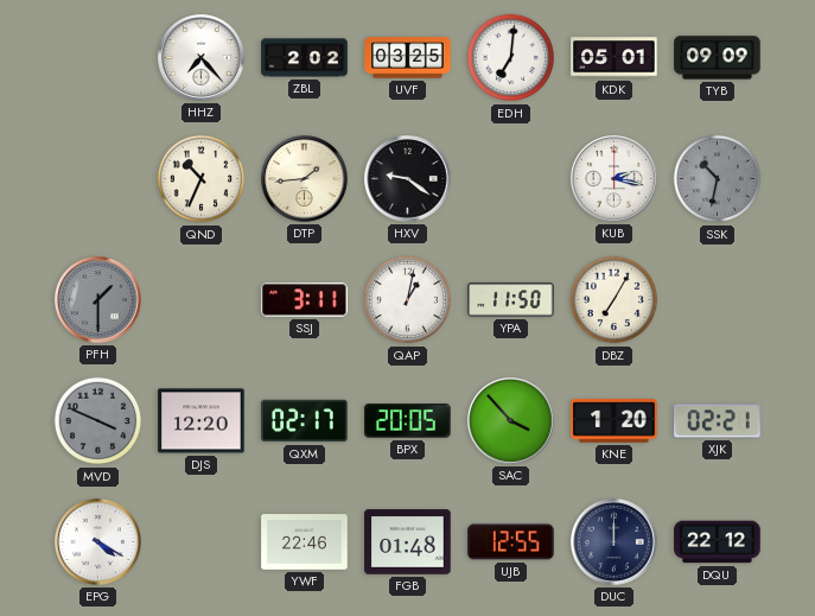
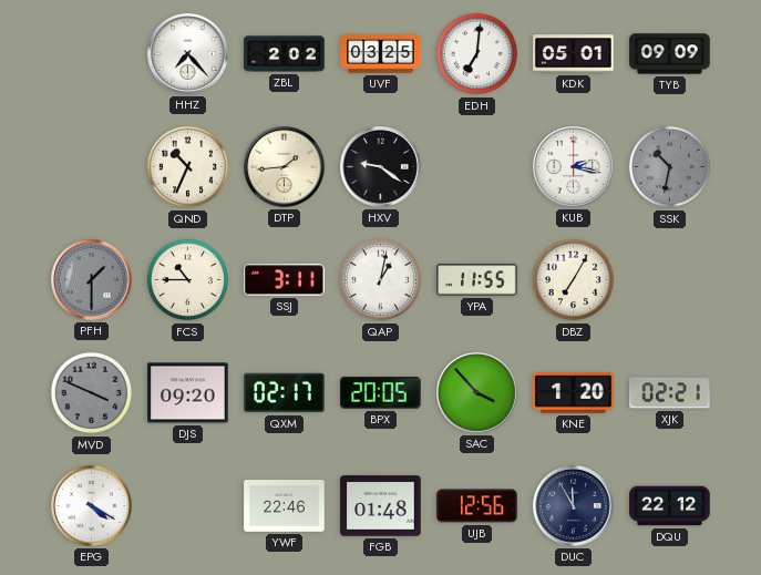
FCS: none -> 10:45 (188, 280)
YPA: 11:50 -> 11:55 (477, 280)
DJS: 12:20 -> 09:20 (188, 393)
UJB: 12:55 -> 12:56 (477, 506)
DUC: 12:00 -> 11:55 (574, 506)
